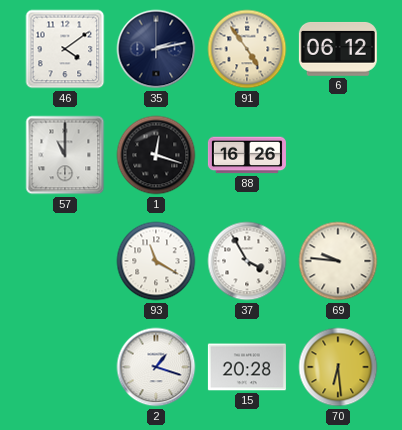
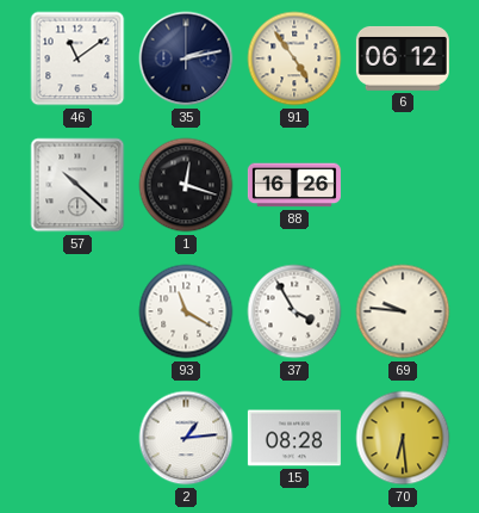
46: 4:09 -> 11:09 (77, 58)
57: 11:00 -> 10:22 (77, 185)
2: 1:18 -> 1:14 (186, 438)
15: 20:28 -> 08:28 (294, 438)
